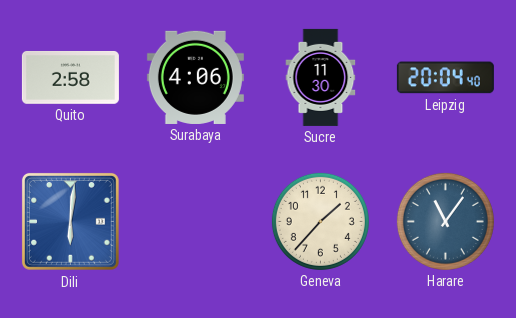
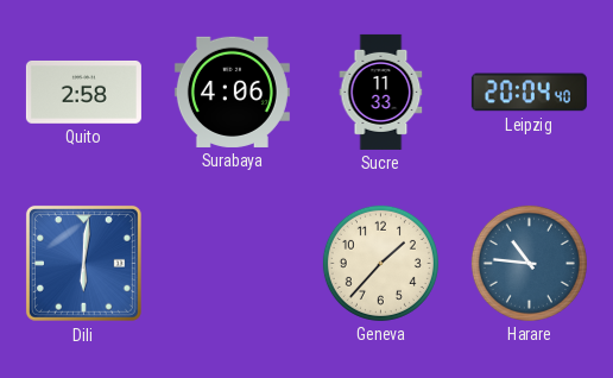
Sucre: 11:30 -> 11:33 (381, 92)
Harare: 11:06 -> 10:46 (529, 263)
